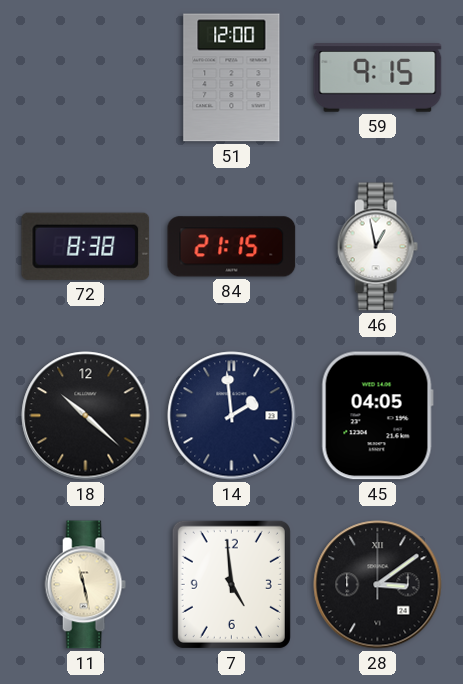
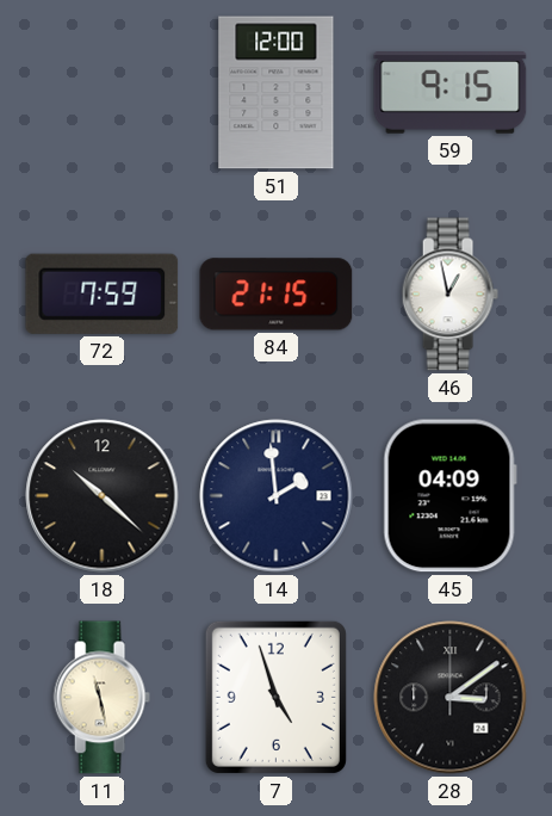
72: 8:38 -> 7:59 (103, 293)
45: 04:05 -> 04:09 (449, 496)
7: 4:59 -> 4:57 (275, 697)
